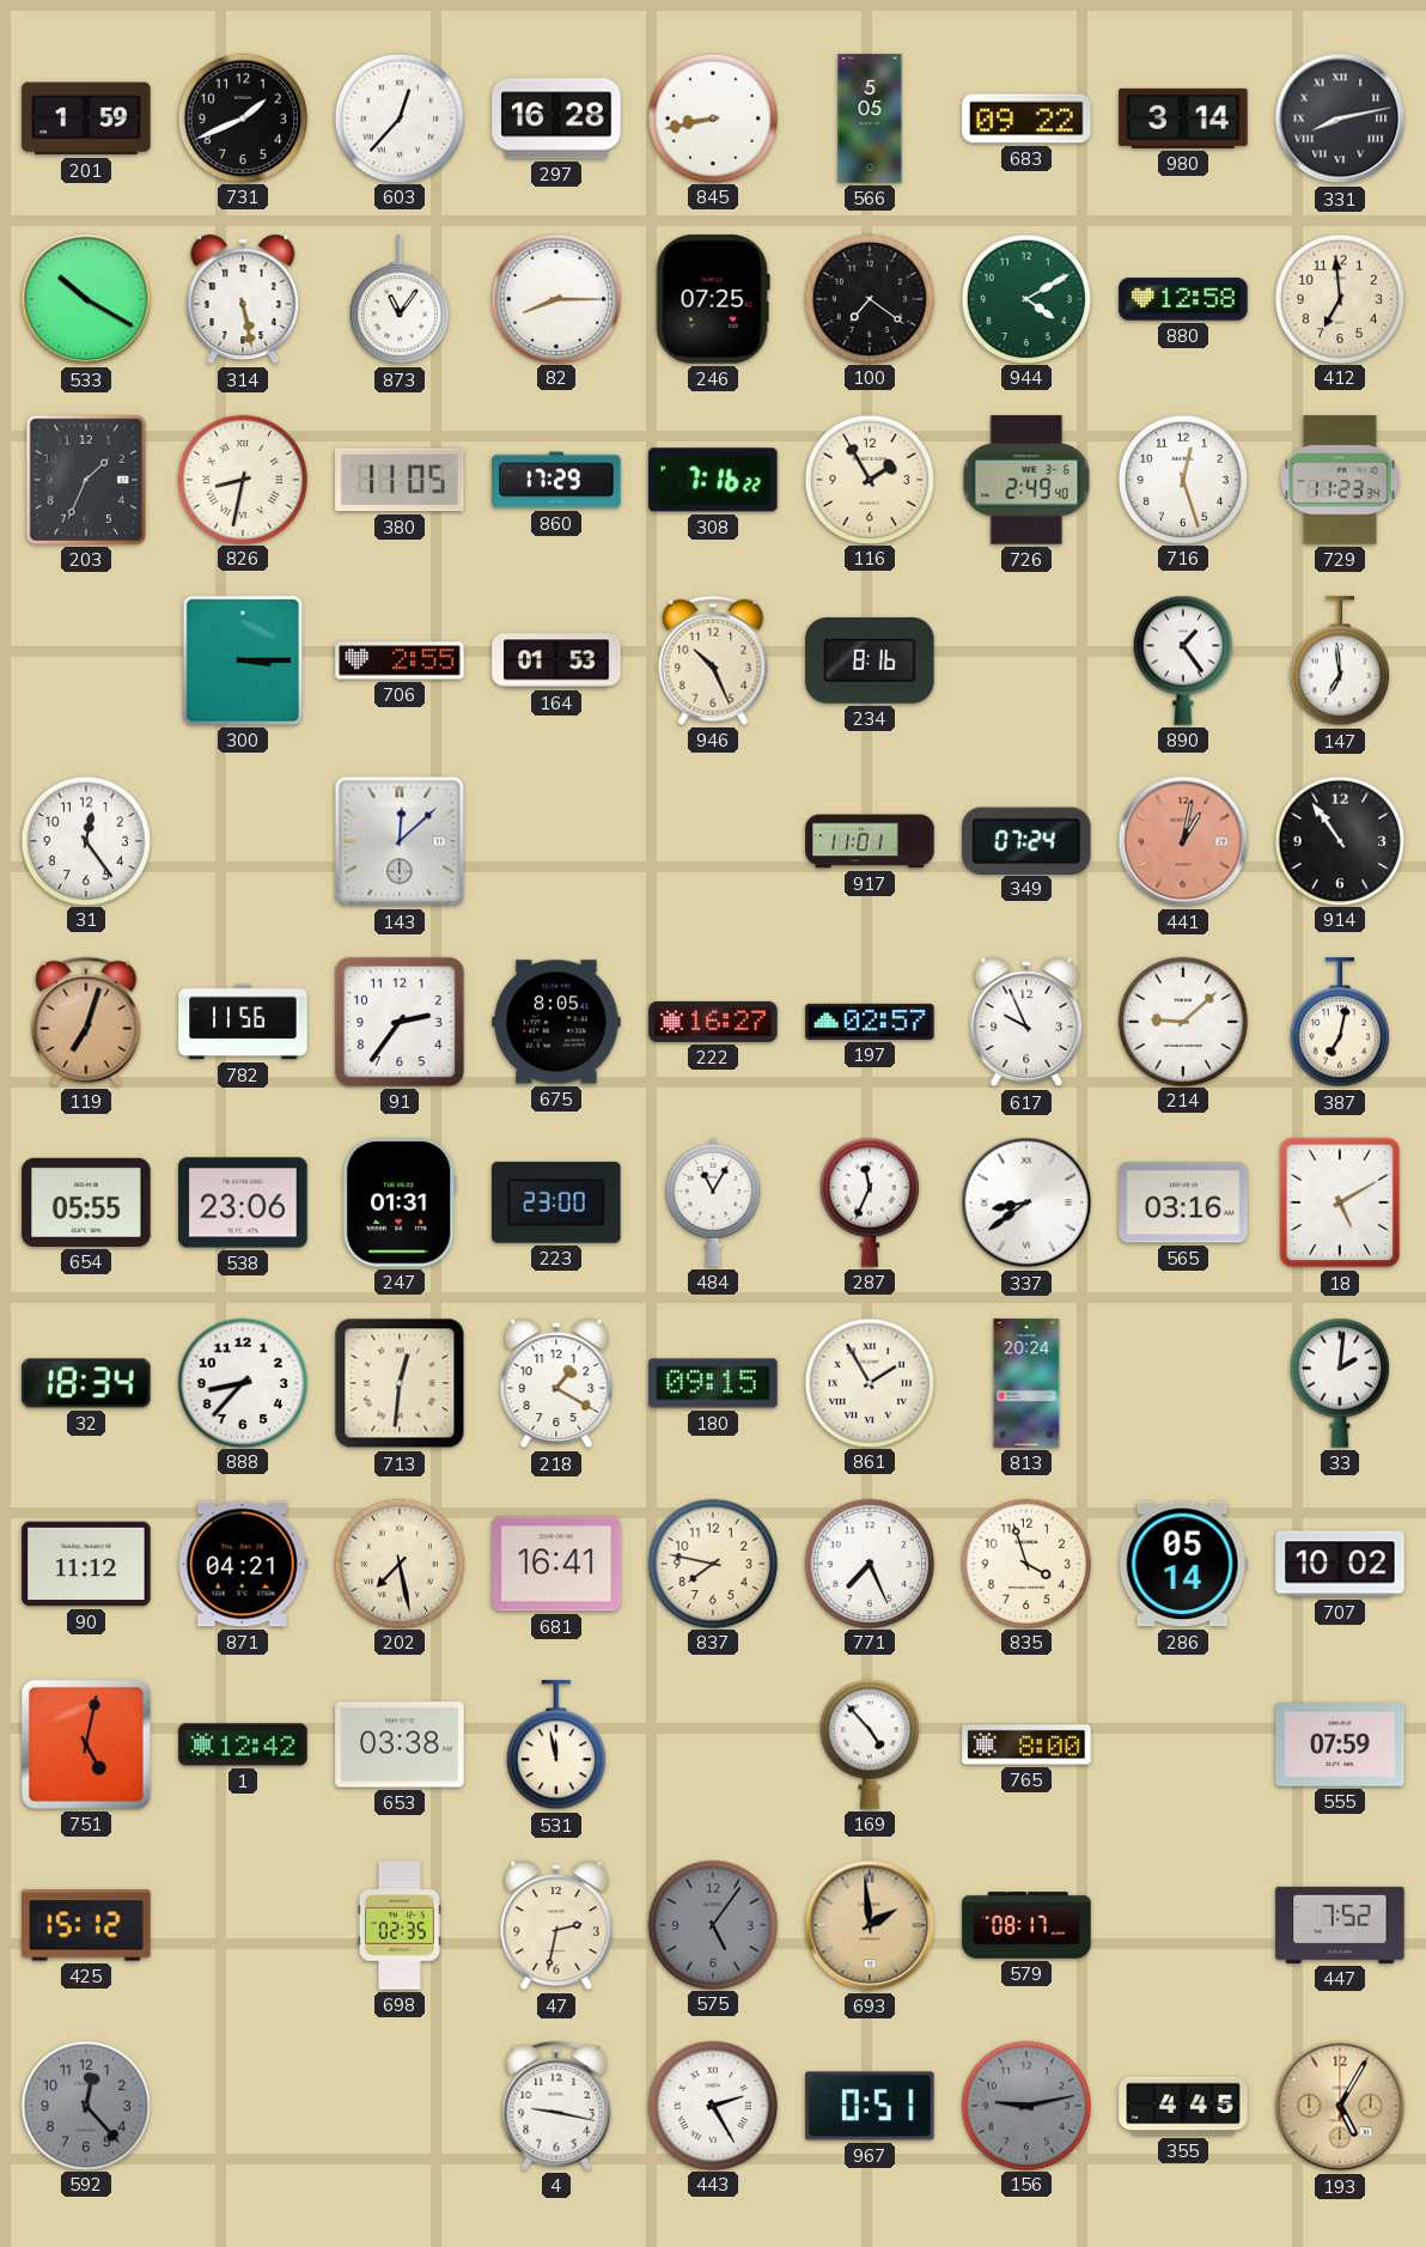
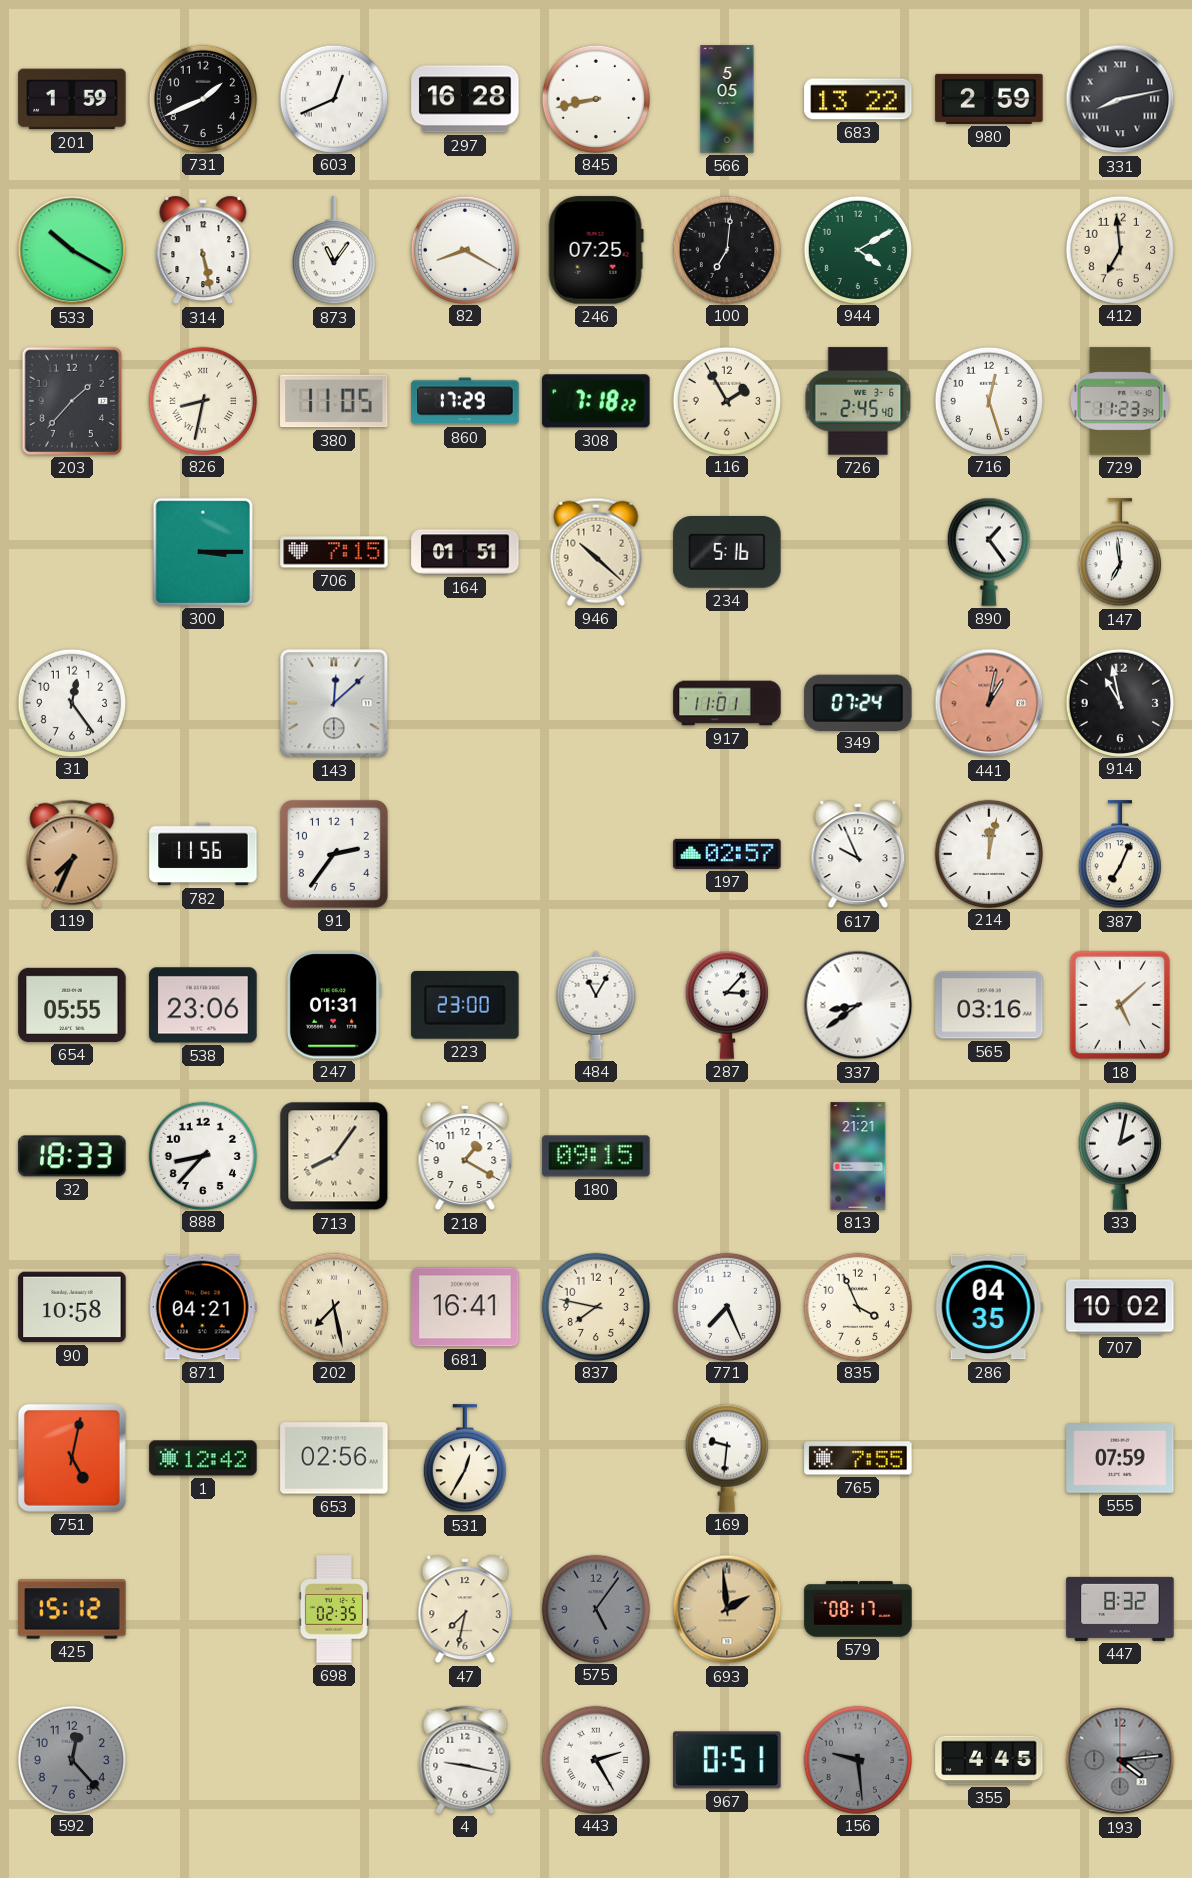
603: 12:37 -> 12:41 (333, 98)
683: 09:22 -> 13:22 (858, 99)
980: 3:14 -> 2:59 (989, 99)
82: 8:15 -> 8:20 (464, 249)
100: 7:21 -> 7:01 (726, 249)
880: 12:58 -> none (1183, 299)
203: 1:34 -> 1:37 (72, 401)
308: 7:16 -> 7:18 (596, 401)
726: 2:49 -> 2:45 (858, 401)
706: 2:55 -> 7:15 (334, 552)
164: 01:53 -> 01:51 (465, 552)
946: 10:26 -> 10:22 (596, 552)
234: 8:16 -> 5:16 (727, 553)
914: 10:54 -> 10:58 (1119, 702)
119: 7:03 -> 7:34 (72, 854)
675: 8:05 -> none (556, 1022)
222: 16:27 -> none (713, 1022)
214: 9:08 -> 12:02 (988, 853)
387: 7:02 -> 7:04 (1120, 855)
287: 11:34 -> 3:07 (727, 1005)
18: 5:10 -> 5:08 (1119, 1005)
32: 18:34 -> 18:33 (72, 1156)
713: 12:31 -> 8:06 (334, 1156)
861: 1:55 -> none (869, 1382)
813: 20:24 -> 21:21 (858, 1156)
33: 2:01 -> 2:02 (1120, 1156)
90: 11:12 -> 10:58 (72, 1307)
835: 3:57 -> 3:56 (857, 1306)
286: 05:14 -> 04:35 (989, 1307)
653: 03:38 -> 02:56 (334, 1458)
531: 11:58 -> 12:35 (465, 1459)
169: 4:53 -> 9:31 (727, 1458)
765: 8:00 -> 7:55 (858, 1458)
47: 2:32 -> 7:32 (465, 1609)
447: 7:52 -> 8:32 (1120, 1609)
156: 9:13 -> 9:29 (857, 1759)
193: 5:05 -> 4:14 (1120, 1760)
193 dial: champagne -> grey (1120, 1760)
